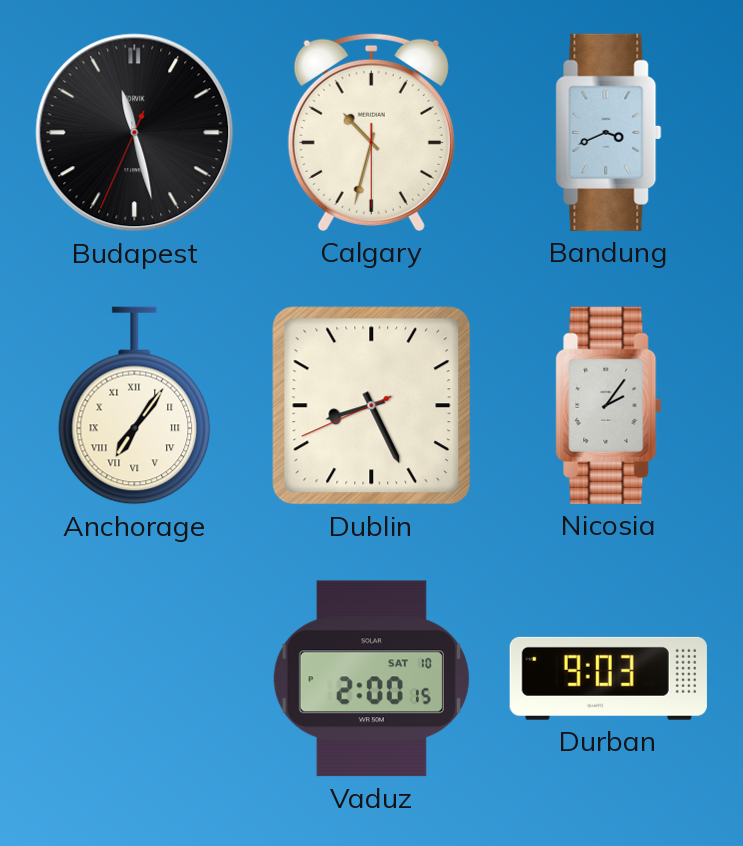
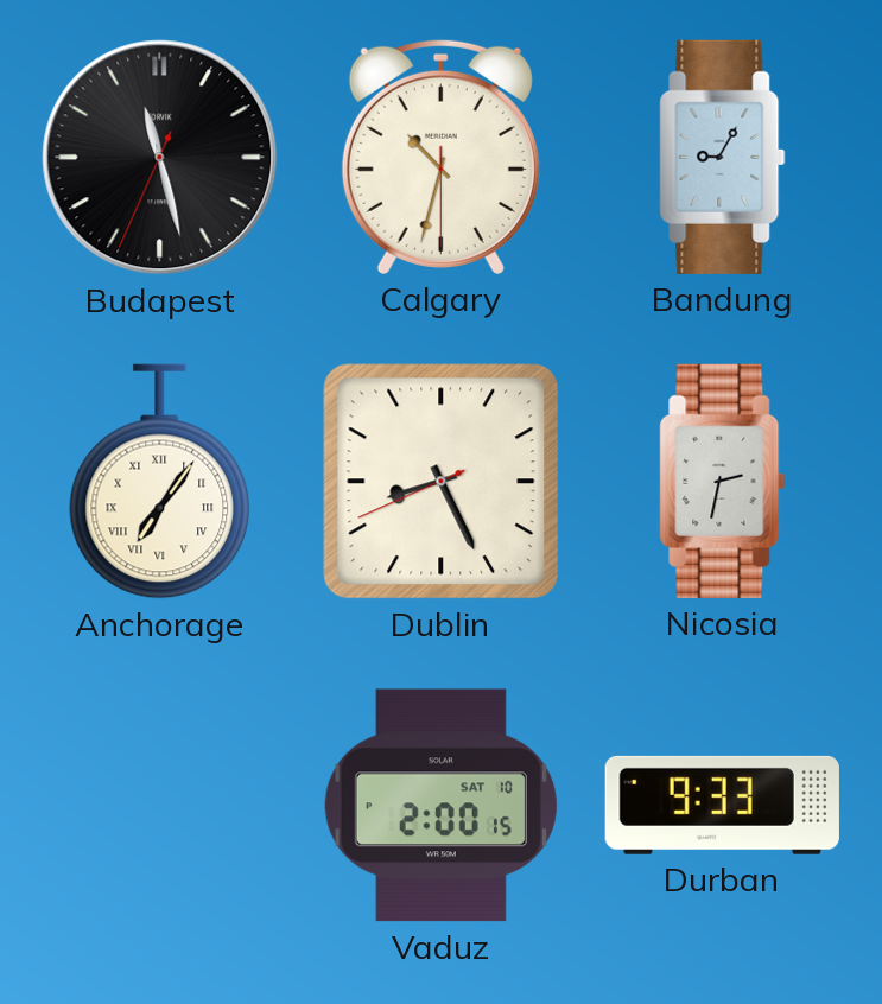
Bandung: 3:41 -> 9:05 (723, 157)
Nicosia: 2:06 -> 2:32 (723, 481)
Durban: 9:03 -> 9:33 (722, 805)
